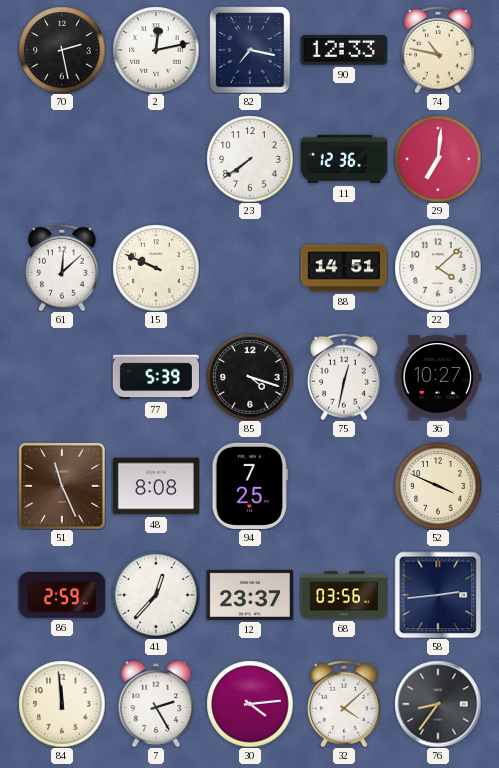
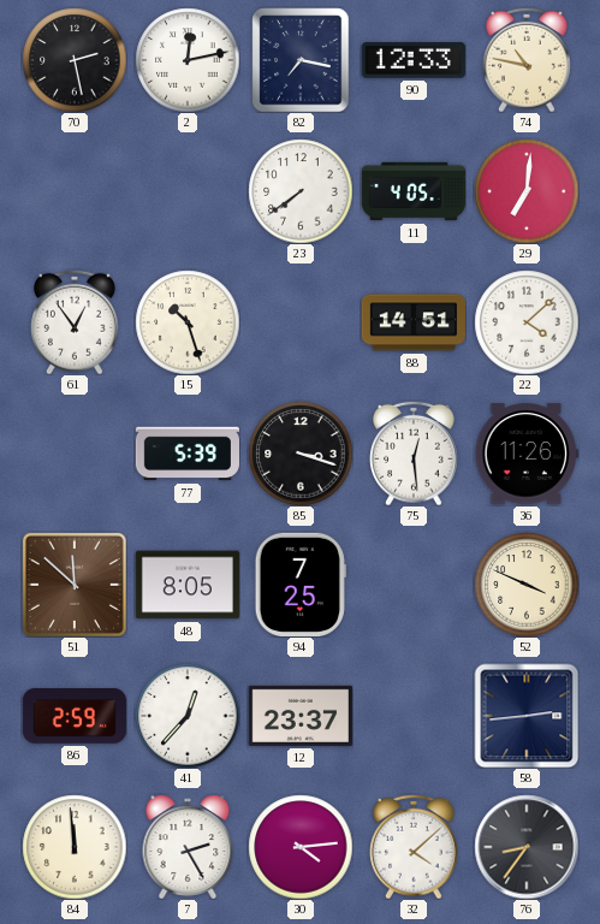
11: 12:36 -> 4:05 (412, 191)
61: 12:08 -> 12:54 (76, 322)
15: 9:49 -> 10:27 (188, 322)
85: 4:18 -> 3:18 (301, 454)
75: 12:32 -> 12:29 (415, 454)
36: 10:27 -> 11:26 (527, 454)
51: 11:26 -> 11:52 (75, 585)
48: 8:08 -> 8:05 (188, 585)
68: 03:56 -> none (343, 595)
